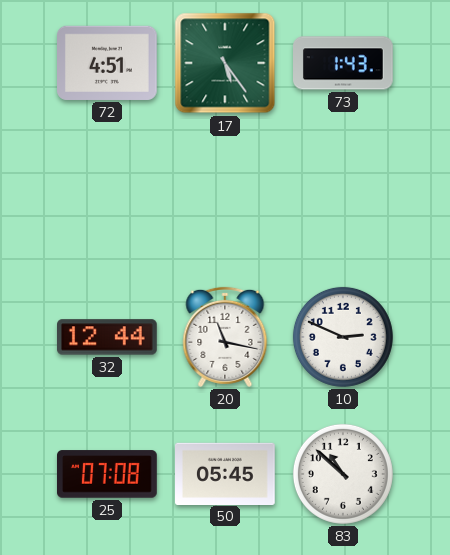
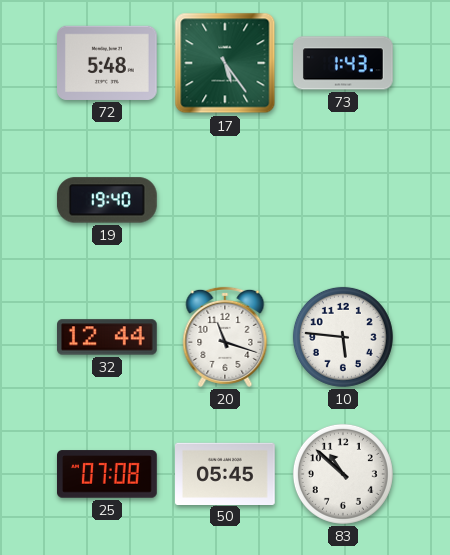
72: 4:51 -> 5:48 (108, 63)
19: none -> 19:40 (107, 200)
20: 11:17 -> 11:18 (225, 337)
10: 2:49 -> 5:46 (343, 337)
